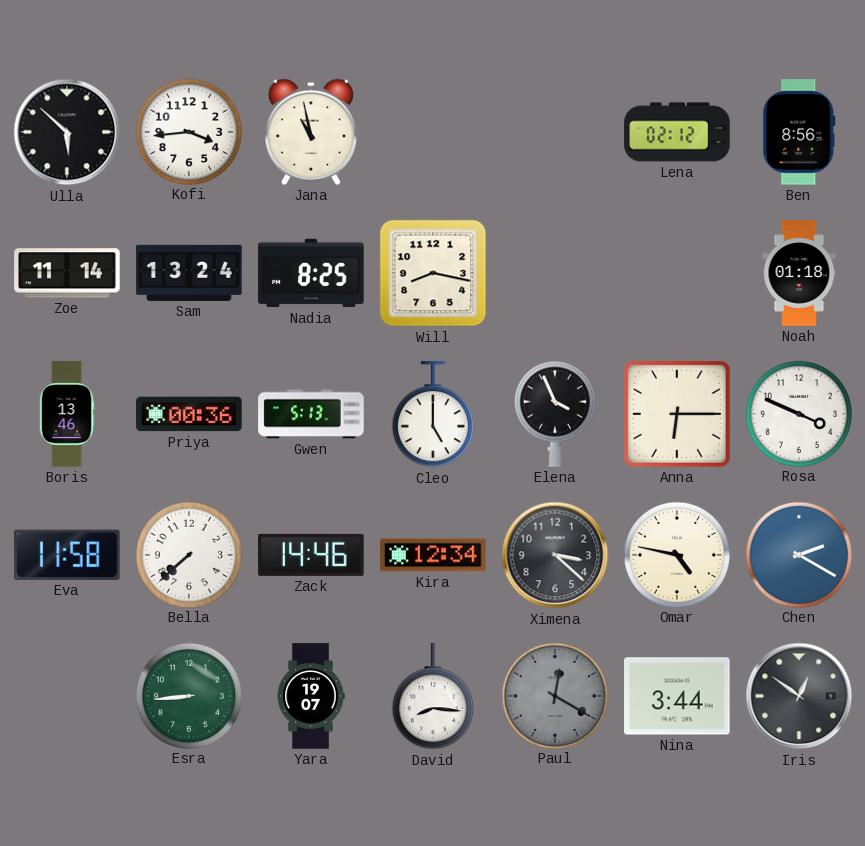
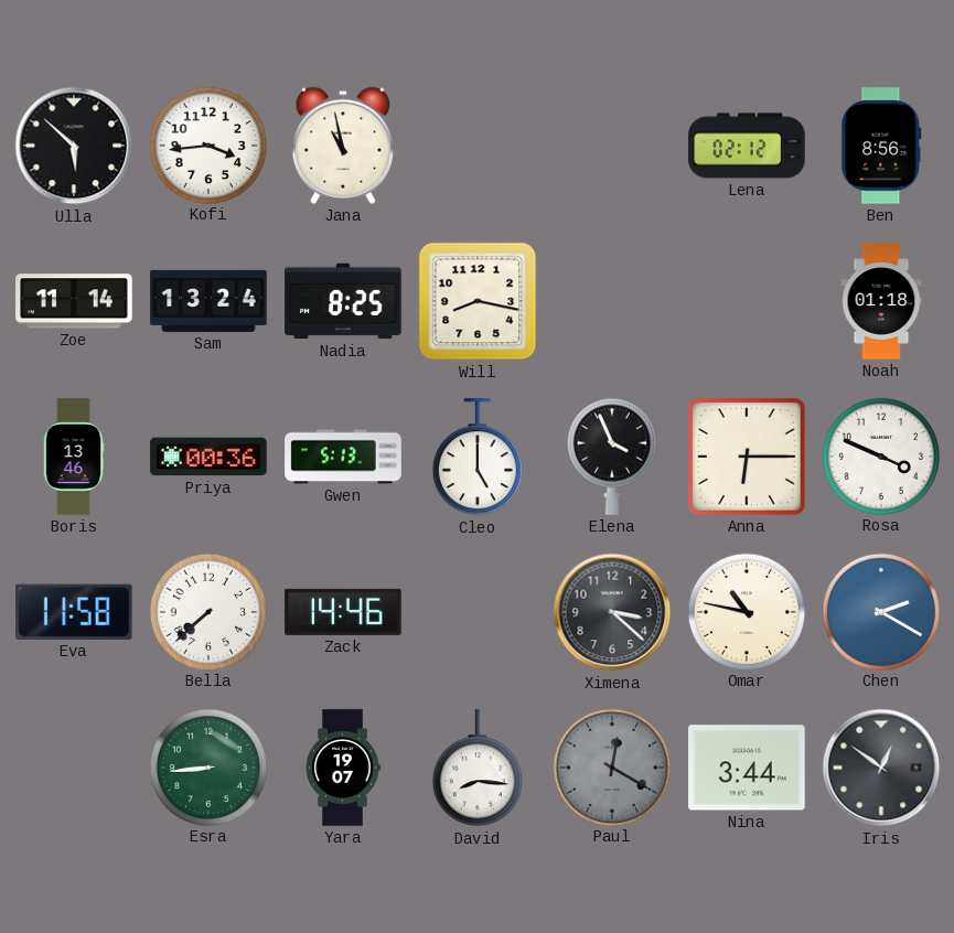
Kira: 12:34 -> none (433, 555)
Omar: 4:47 -> 10:47 (746, 611)
